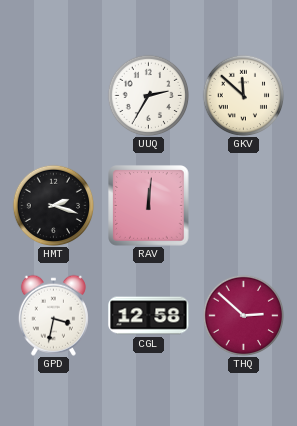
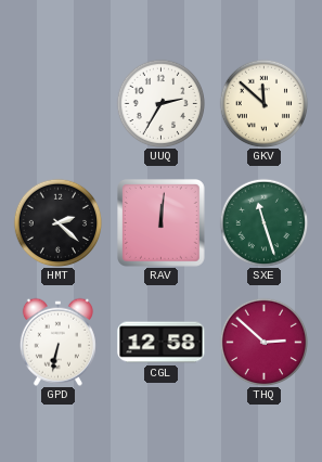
HMT: 2:18 -> 2:22 (57, 222)
SXE: none -> 11:27 (263, 222)
GPD: 3:32 -> 6:32 (57, 342)
